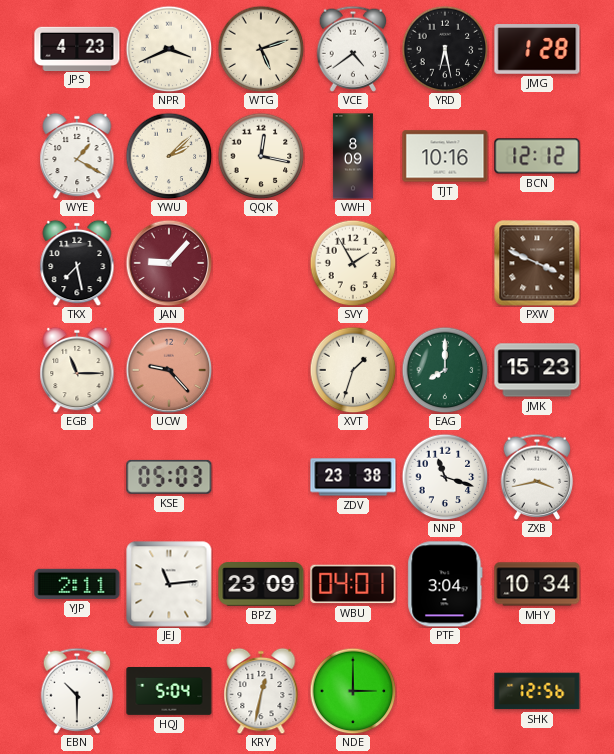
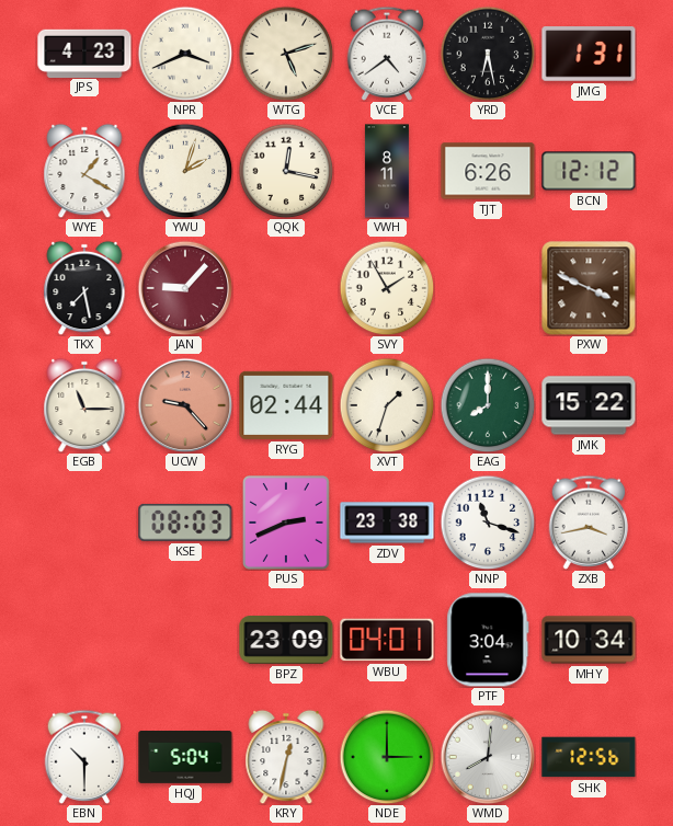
JMG: 1:28 -> 1:31 (589, 54)
YWU: 2:08 -> 2:03 (185, 171)
VWH: 8:09 -> 8:11 (387, 171)
TJT: 10:16 -> 6:26 (488, 171)
RYG: none -> 02:44 (286, 405)
JMK: 15:23 -> 15:22 (589, 405)
KSE: 05:03 -> 08:03 (185, 523)
PUS: none -> 2:41 (286, 524)
YJP: 2:11 -> none (77, 584)
JEJ: 11:14 -> none (169, 584)
WMD: none -> 8:01 (488, 757)
